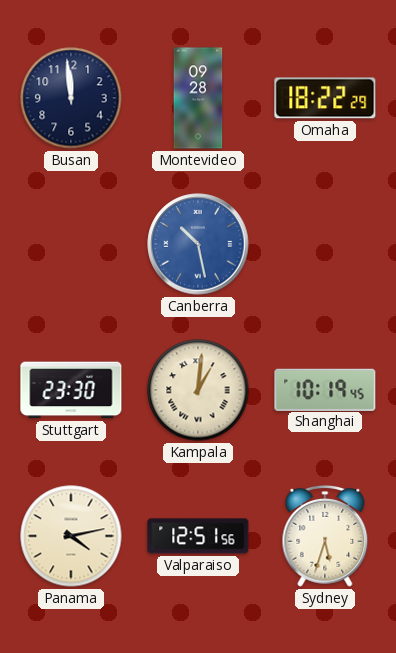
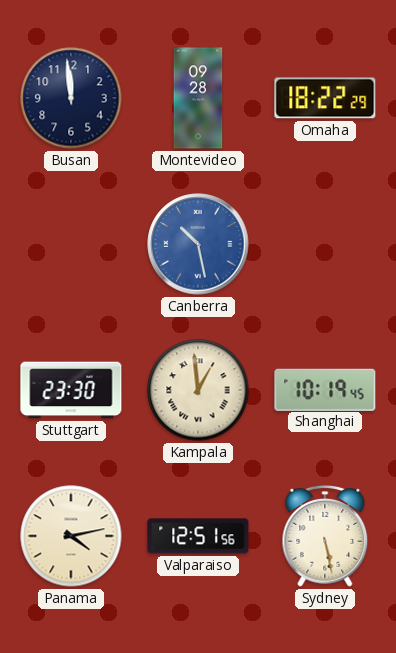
Kampala: 1:01 -> 12:59 (198, 390)
Sydney: 5:33 -> 5:28 (325, 537)
